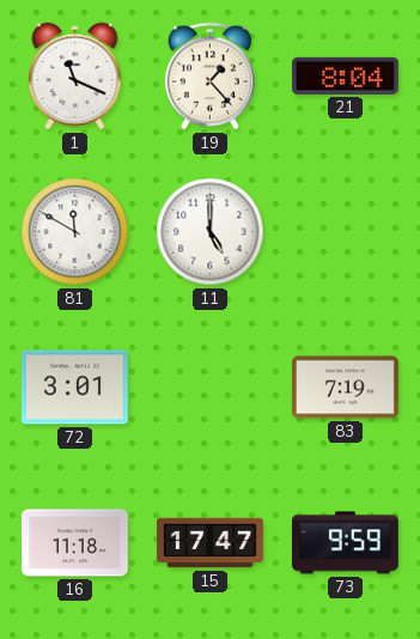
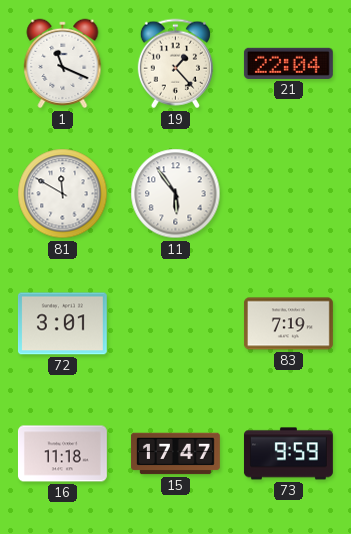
21: 8:04 -> 22:04 (288, 63)
11: 5:00 -> 5:54 (176, 194)
